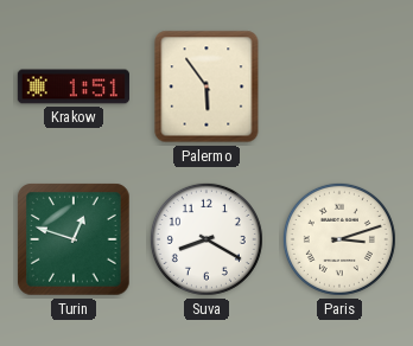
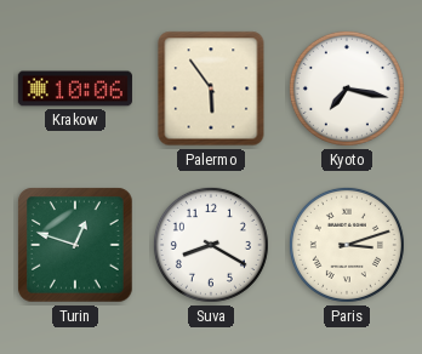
Krakow: 1:51 -> 10:06 (75, 88)
Kyoto: none -> 7:17 (347, 88)
